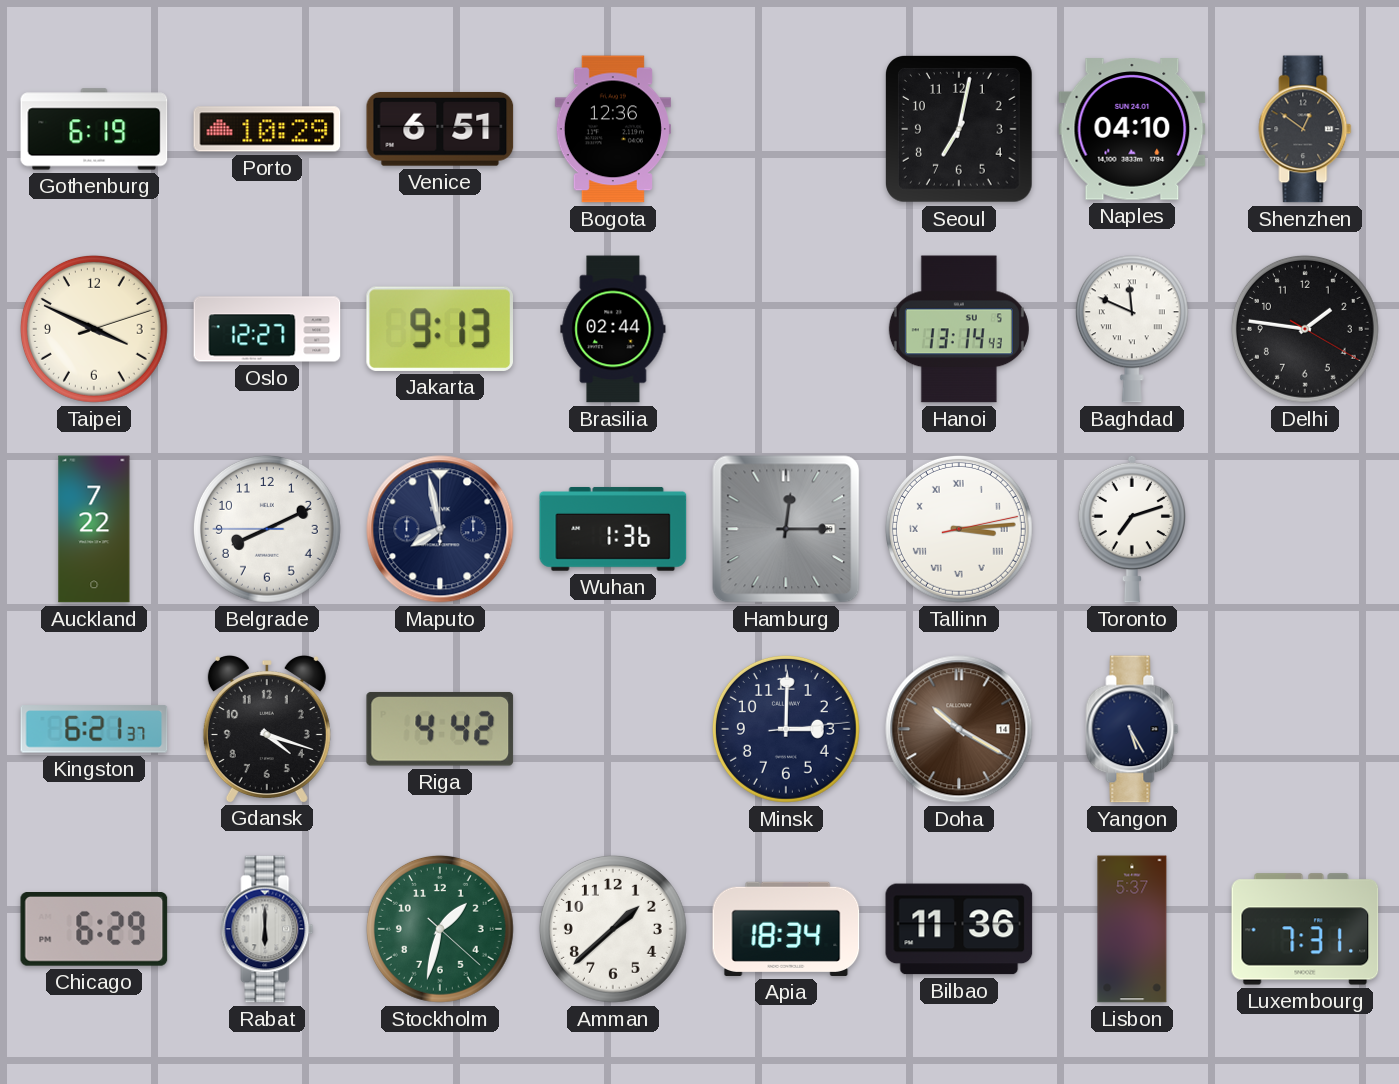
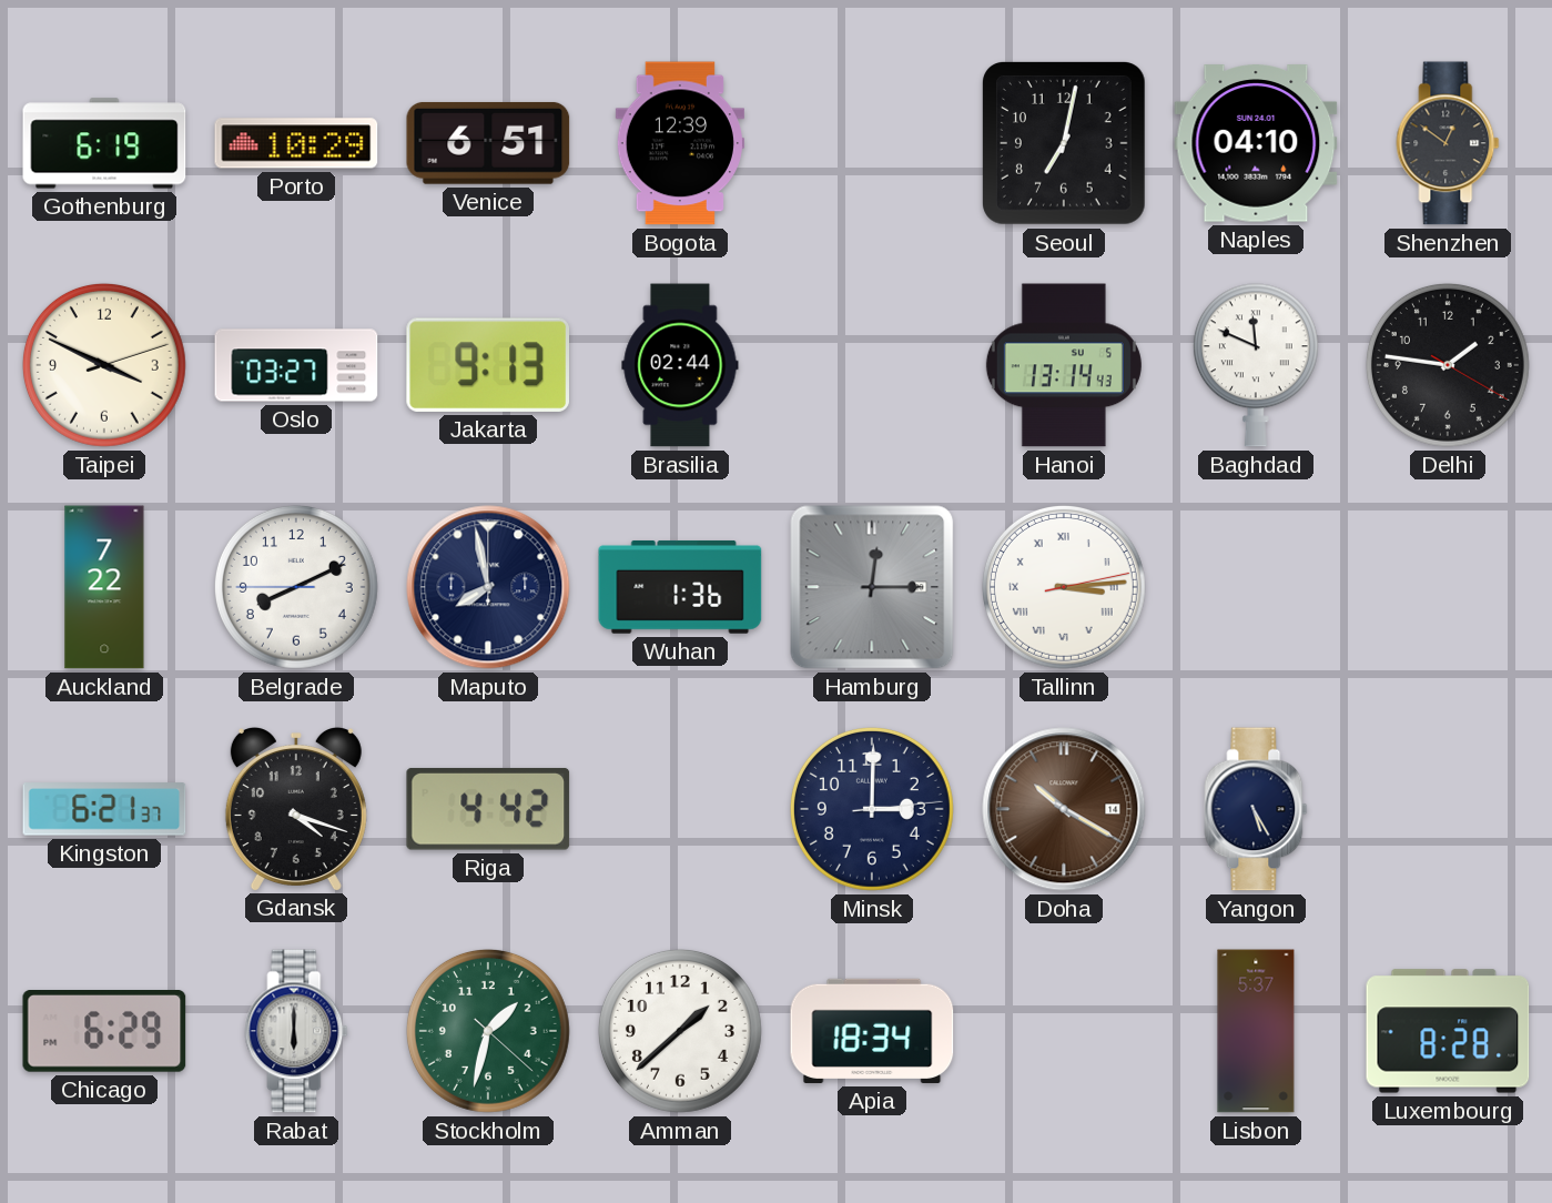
Bogota: 12:36 -> 12:39 (680, 143)
Oslo: 12:27 -> 03:27 (296, 365)
Toronto: 7:12 -> none (1131, 529)
Bilbao: 11:36 -> none (959, 929)
Luxembourg: 7:31 -> 8:28 (1448, 1031)
